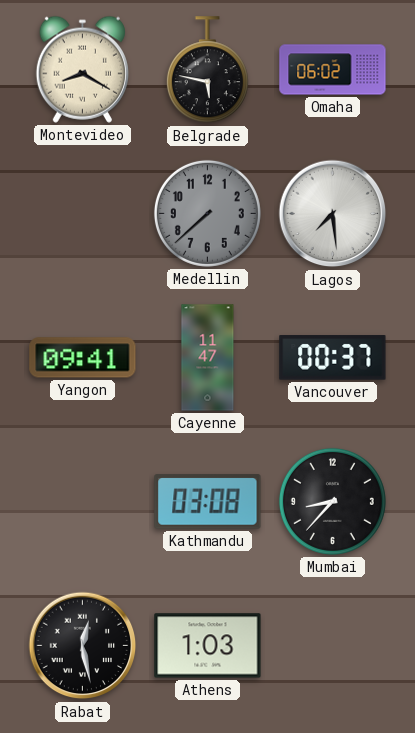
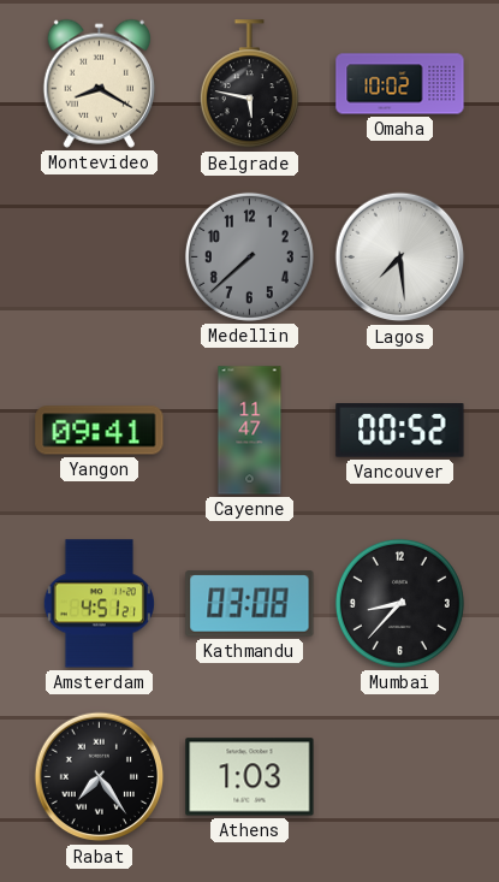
Omaha: 06:02 -> 10:02 (400, 84)
Vancouver: 00:37 -> 00:52 (400, 431)
Amsterdam: none -> 4:51 (99, 604)
Rabat: 12:28 -> 7:24 (100, 777)
